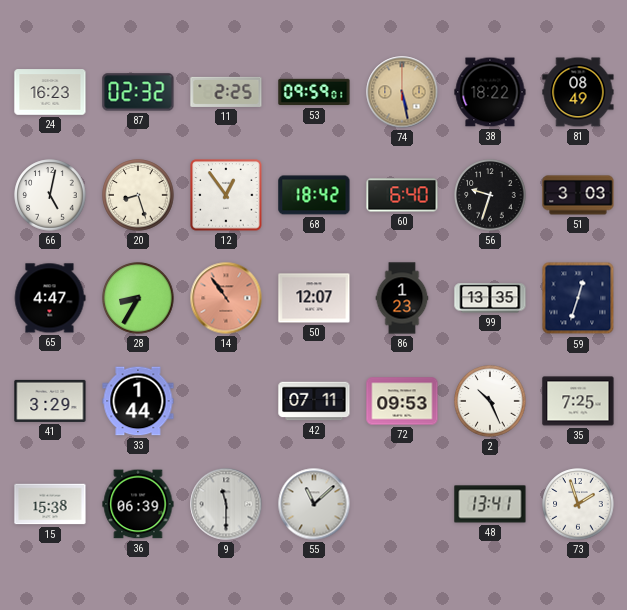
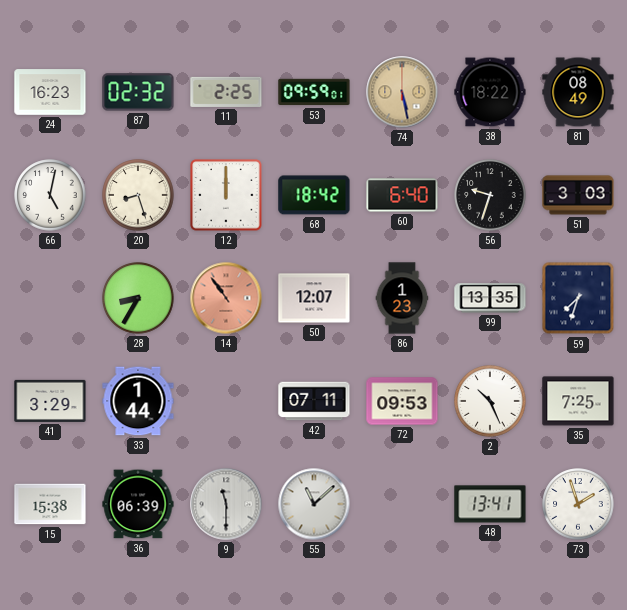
12: 12:54 -> 12:00 (226, 195)
65: 4:47 -> none (50, 298)
59: 12:33 -> 7:33 (578, 298)
